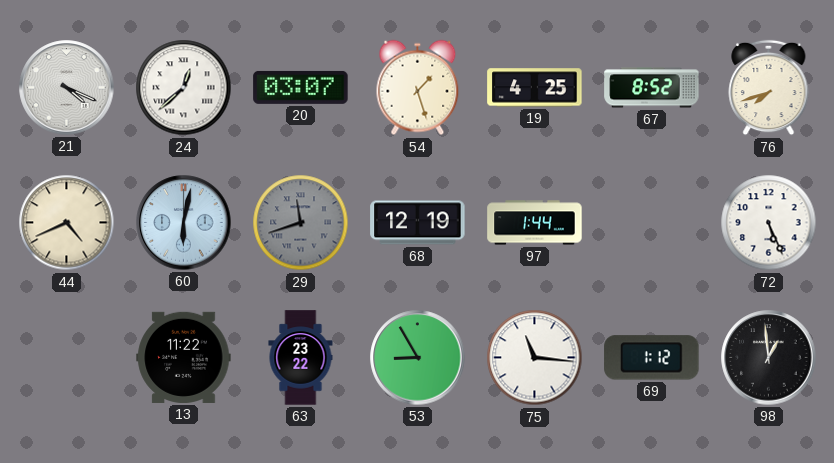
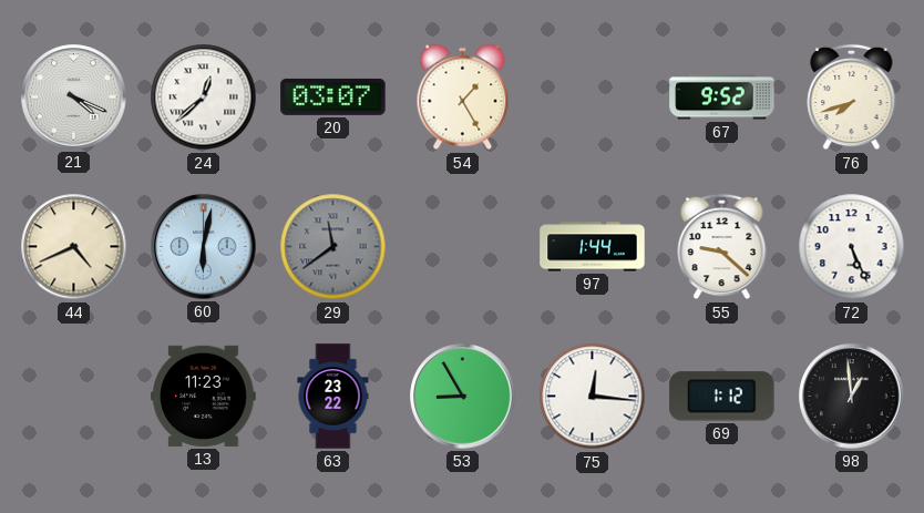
54: 1:27 -> 1:25 (463, 98)
19: 4:25 -> none (535, 88)
67: 8:52 -> 9:52 (722, 98)
29: 11:42 -> 11:39 (333, 247)
68: 12:19 -> none (418, 223)
55: none -> 9:22 (722, 247)
13: 11:22 -> 11:23 (204, 396)
75: 11:16 -> 12:16 (593, 397)
